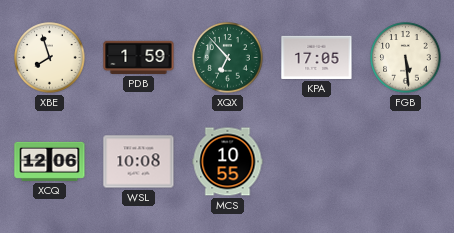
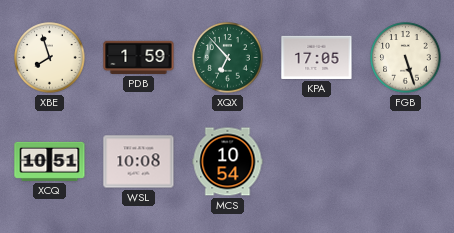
FGB: 5:29 -> 5:27 (406, 58)
XCQ: 12:06 -> 10:51 (50, 161)
MCS: 10:55 -> 10:54 (228, 162)
